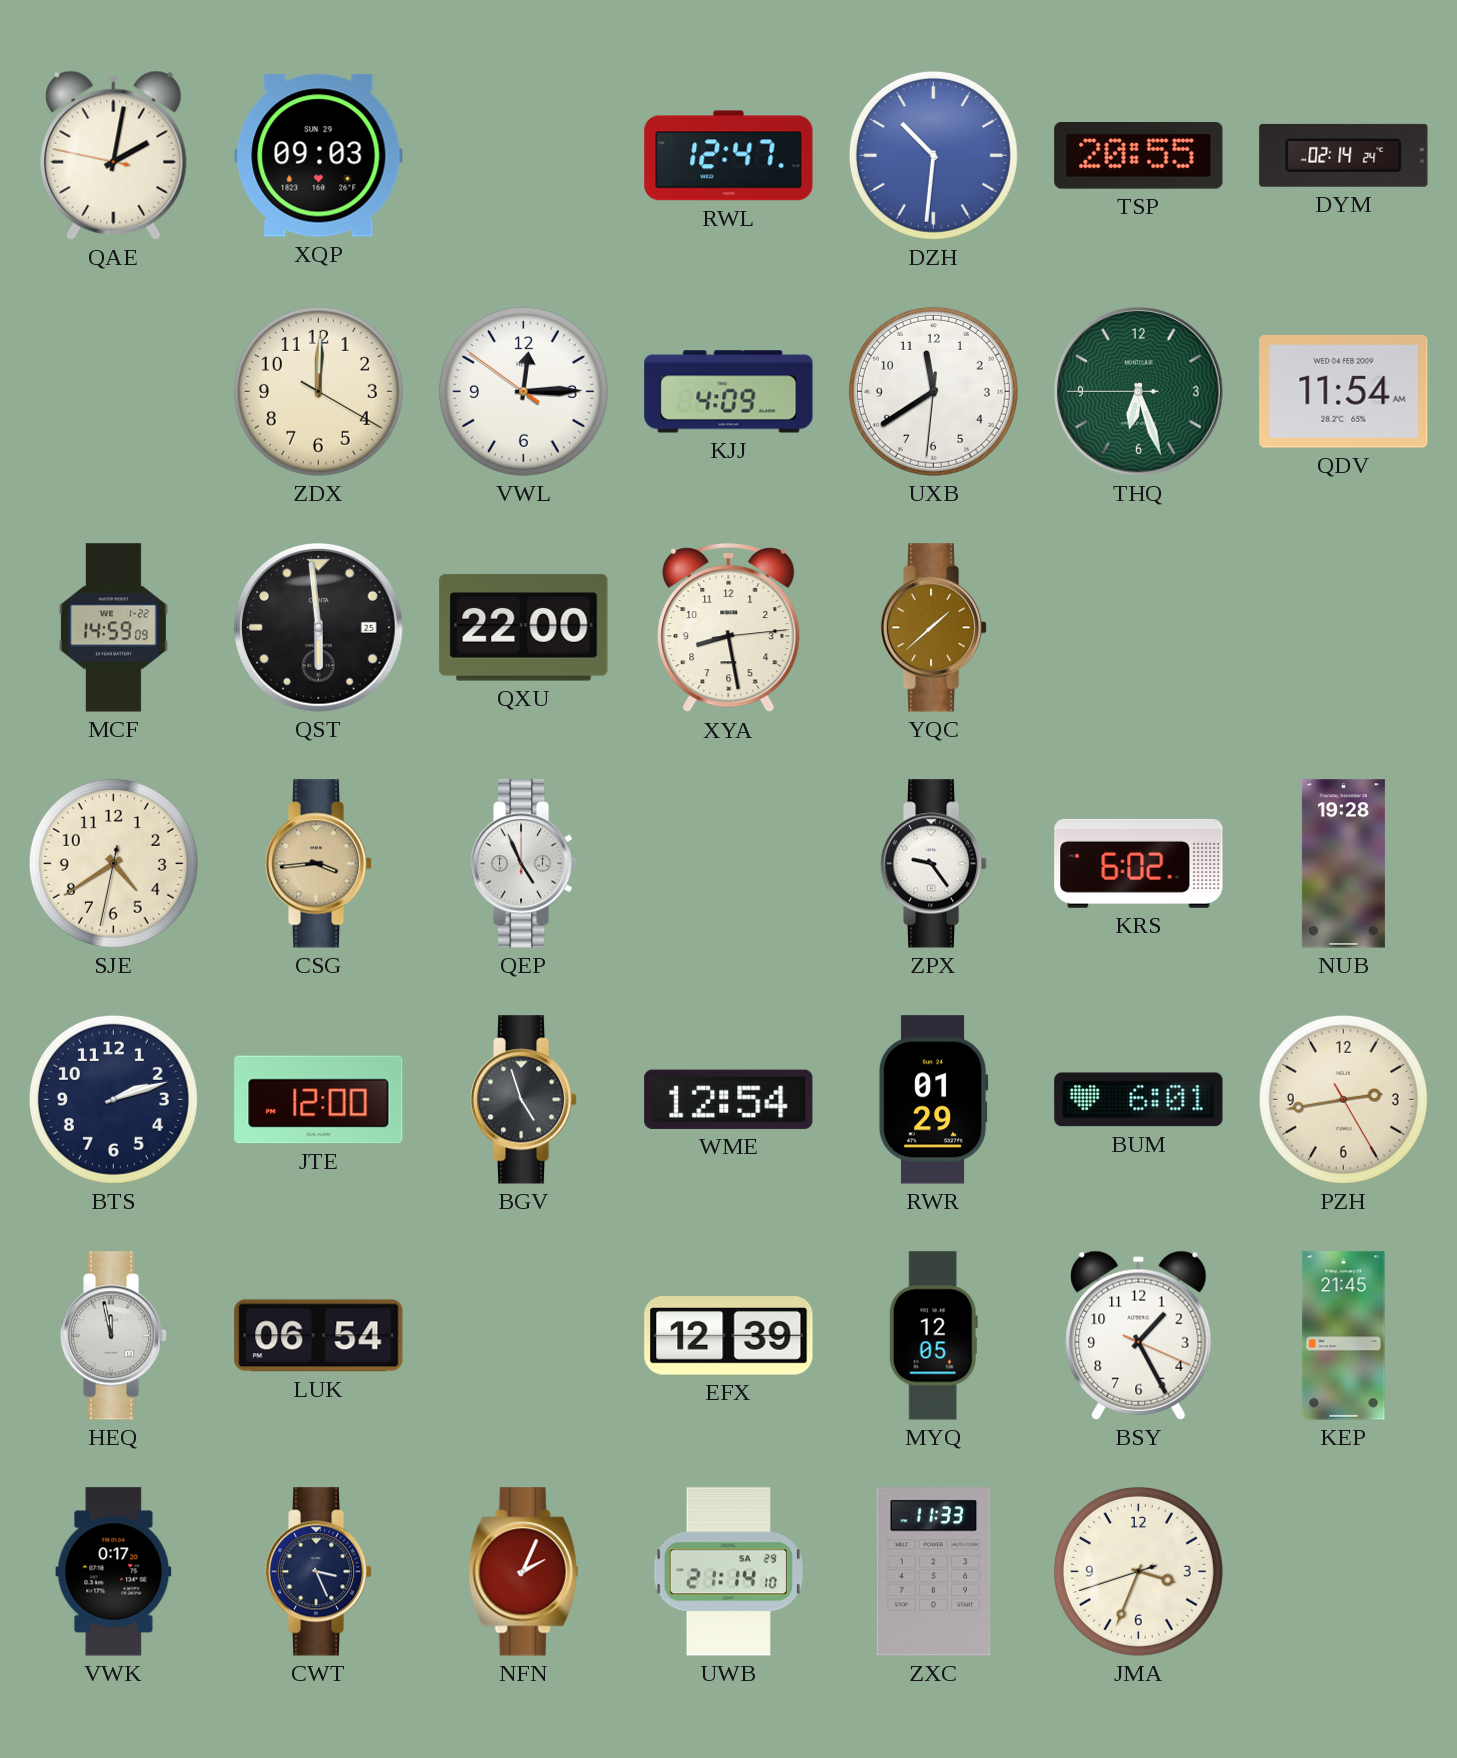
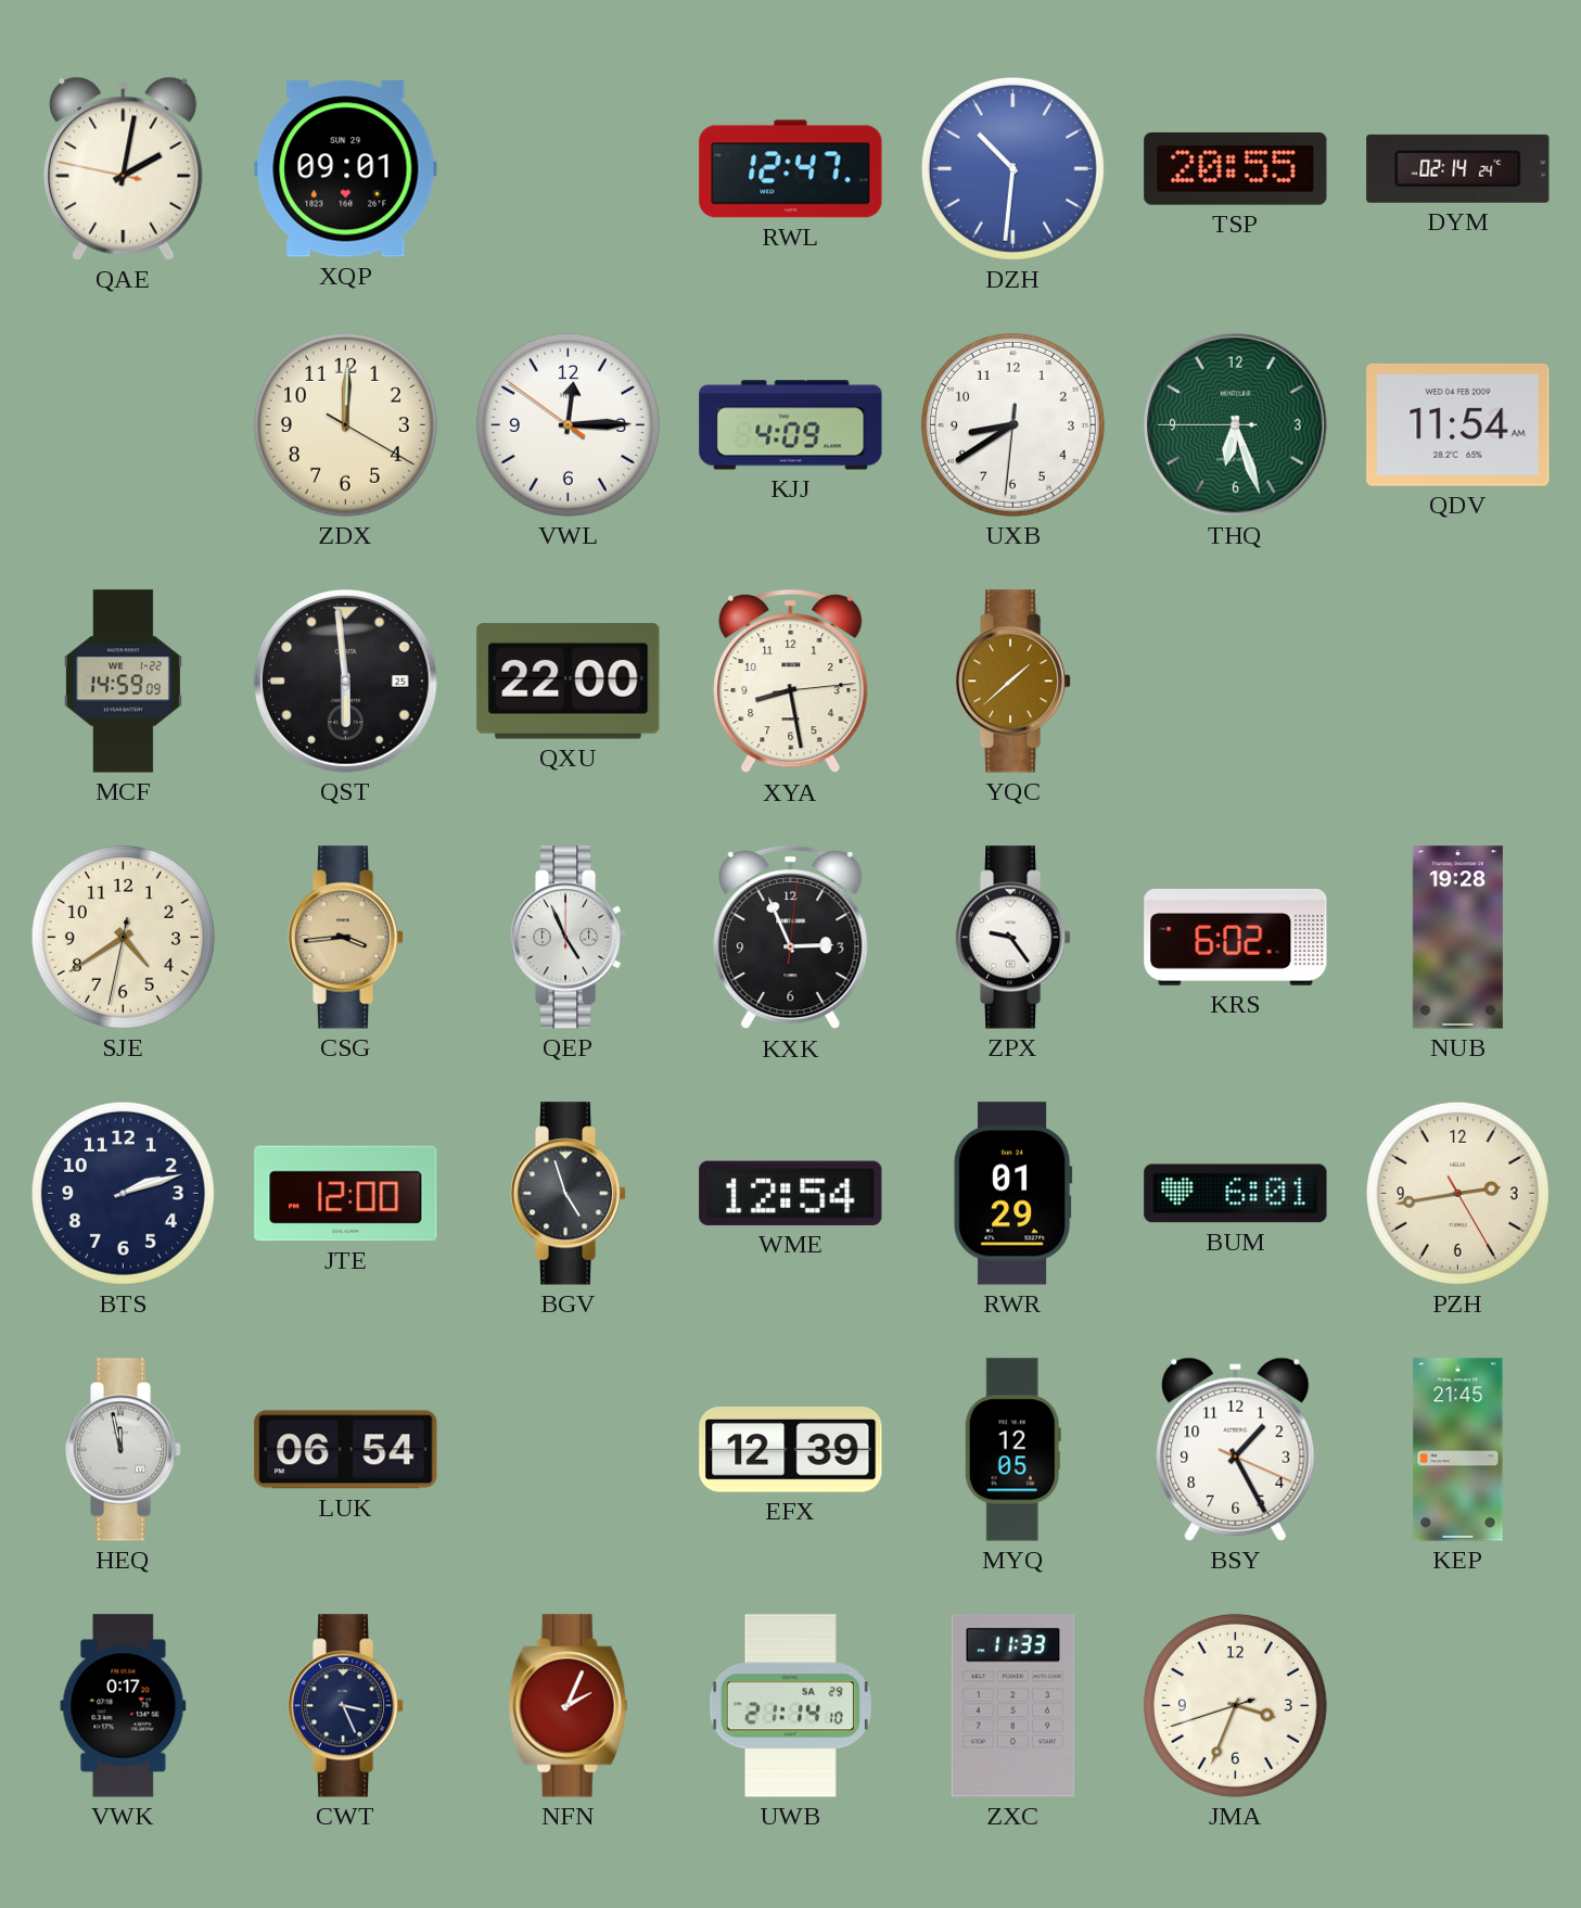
XQP: 09:03 -> 09:01 (346, 169)
UXB: 11:39 -> 8:39 (1012, 424)
KXK: none -> 2:56 (791, 938)
